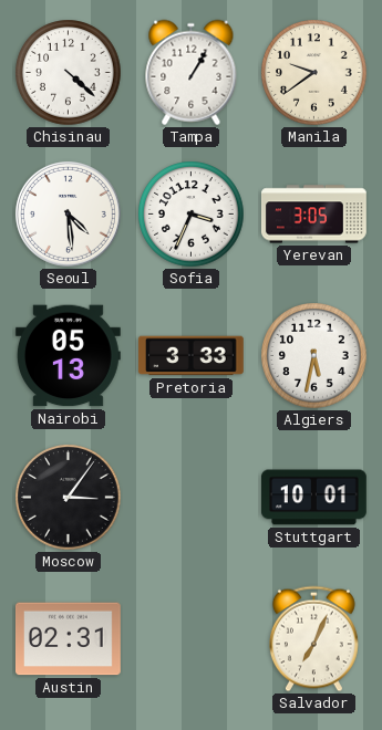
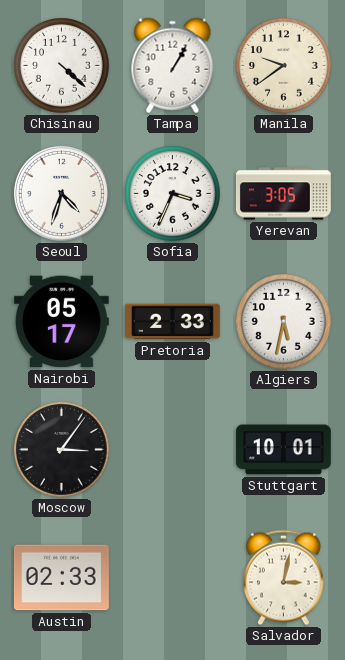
Seoul: 4:29 -> 4:33 (61, 193)
Nairobi: 05:13 -> 05:17 (61, 322)
Pretoria: 3:33 -> 2:33 (172, 322)
Austin: 02:31 -> 02:33 (61, 578)
Salvador: 7:04 -> 3:02 (283, 578)
